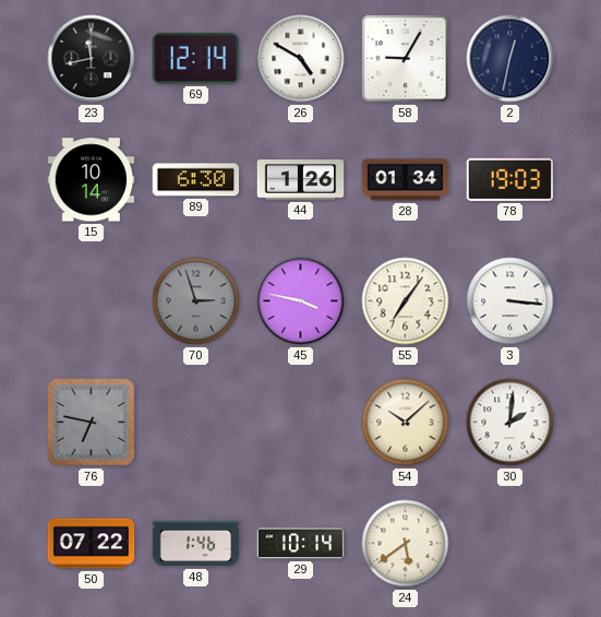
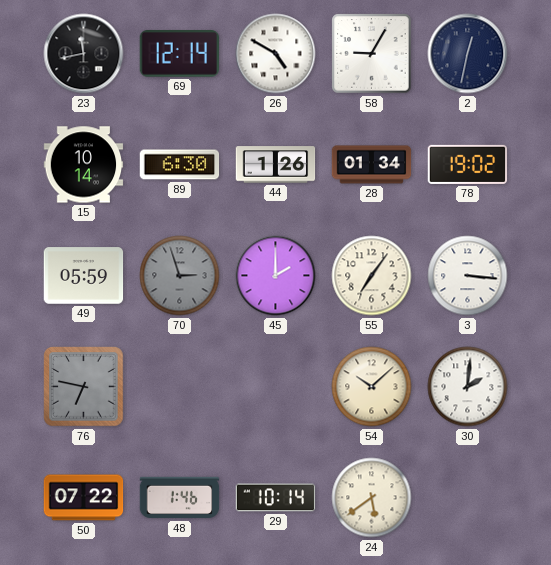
78: 19:03 -> 19:02 (468, 164)
49: none -> 05:59 (84, 276)
45: 3:47 -> 2:00 (276, 276)
